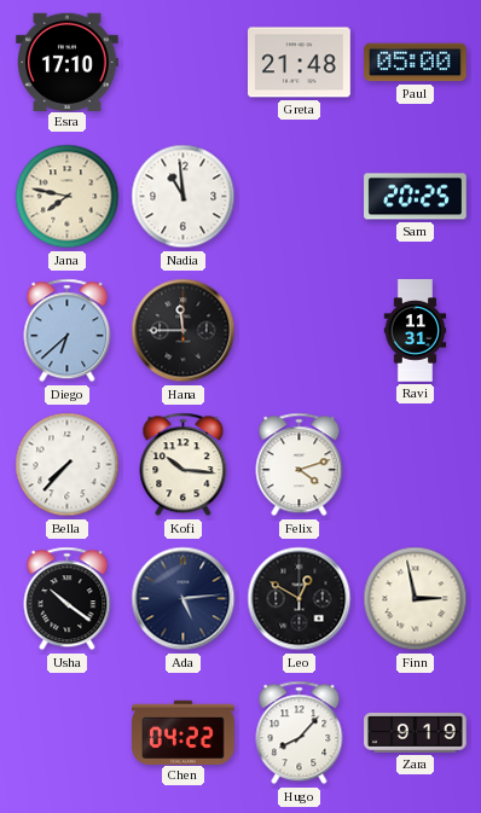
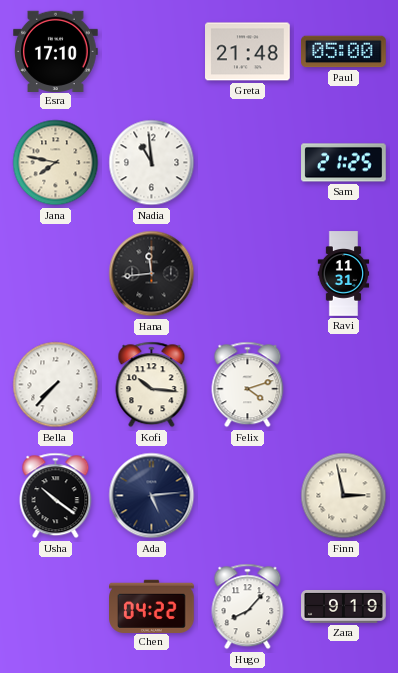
Sam: 20:25 -> 21:25 (344, 163)
Diego: 6:38 -> none (68, 331)
Hana: 11:45 -> 11:44 (152, 274)
Leo: 12:50 -> none (300, 599)
